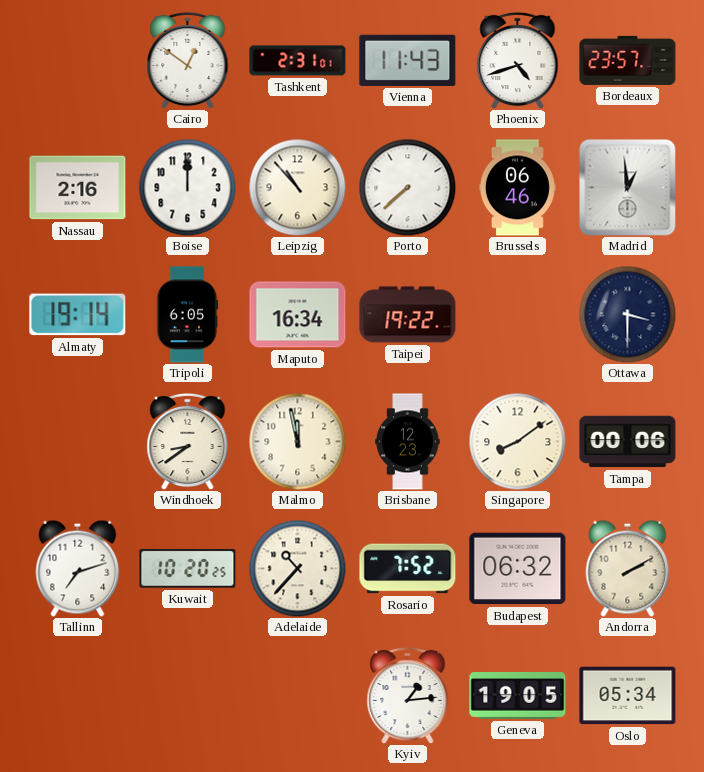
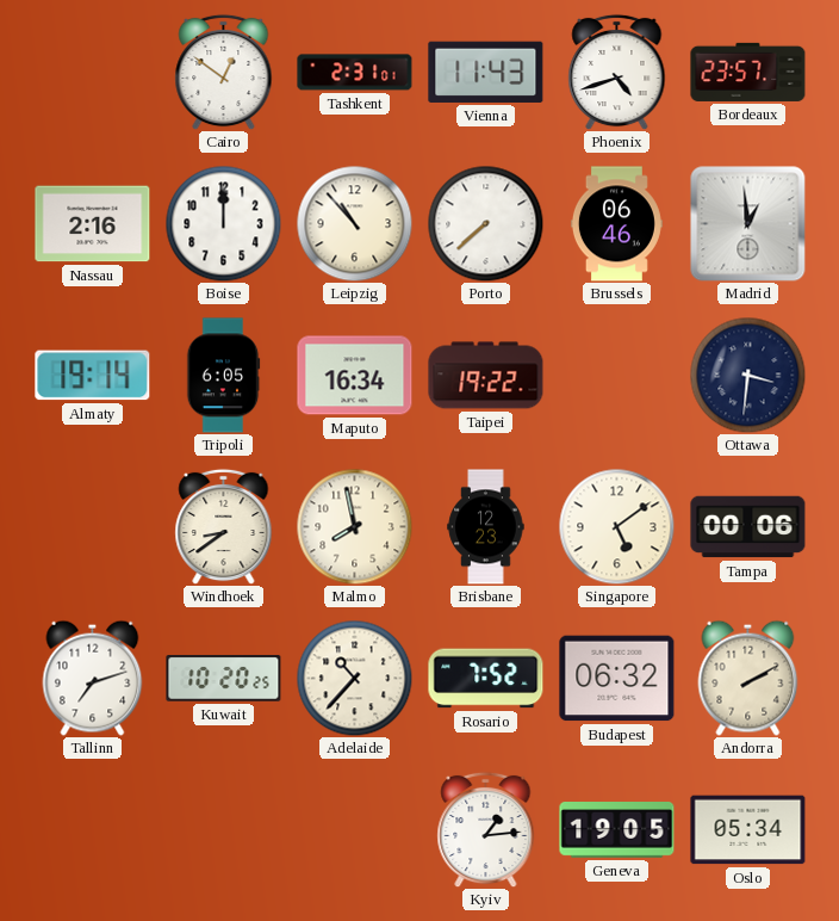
Ottawa: 3:30 -> 3:31 (747, 375)
Malmo: 11:58 -> 7:58 (354, 526)
Singapore: 8:09 -> 5:09 (616, 526)
